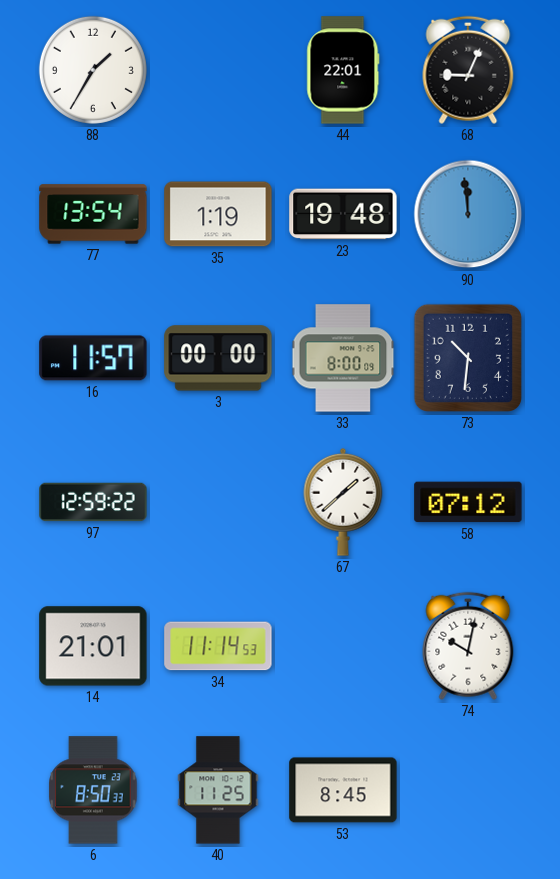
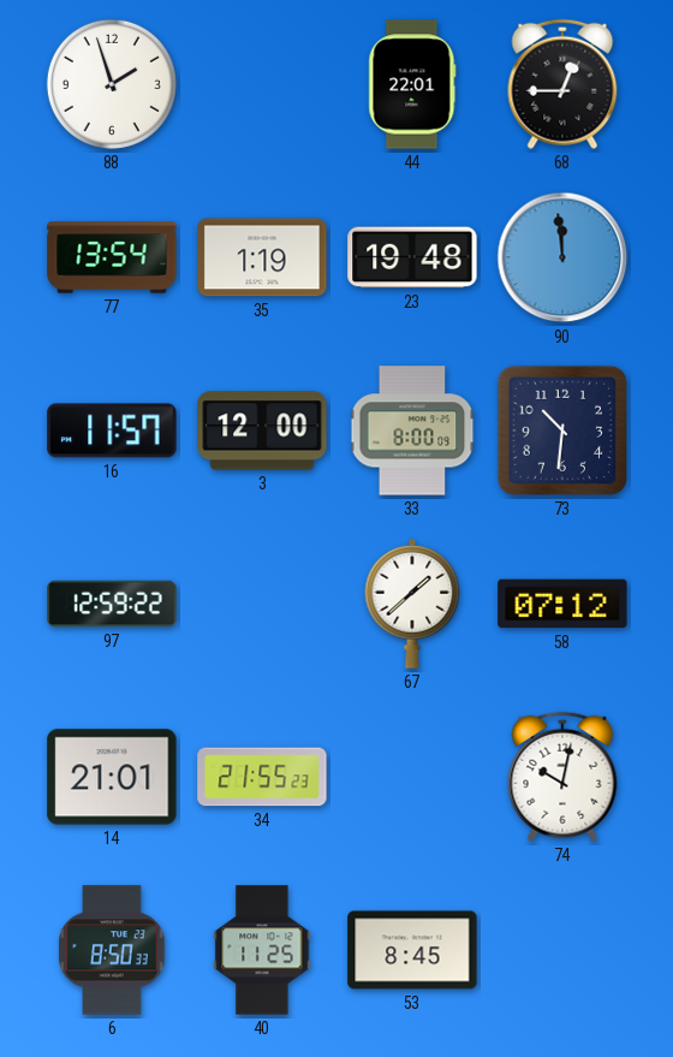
88: 1:35 -> 1:57 (112, 84)
68: 9:04 -> 12:45 (562, 84)
3: 00:00 -> 12:00 (262, 430)
34: 11:14 -> 21:55 (262, 777)
